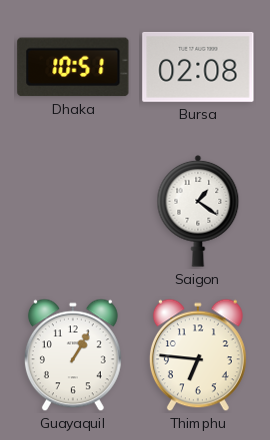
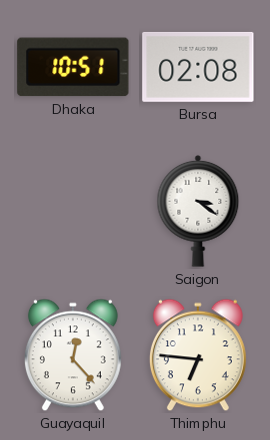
Saigon: 1:21 -> 3:21 (198, 211)
Guayaquil: 1:05 -> 12:23 (73, 355)
